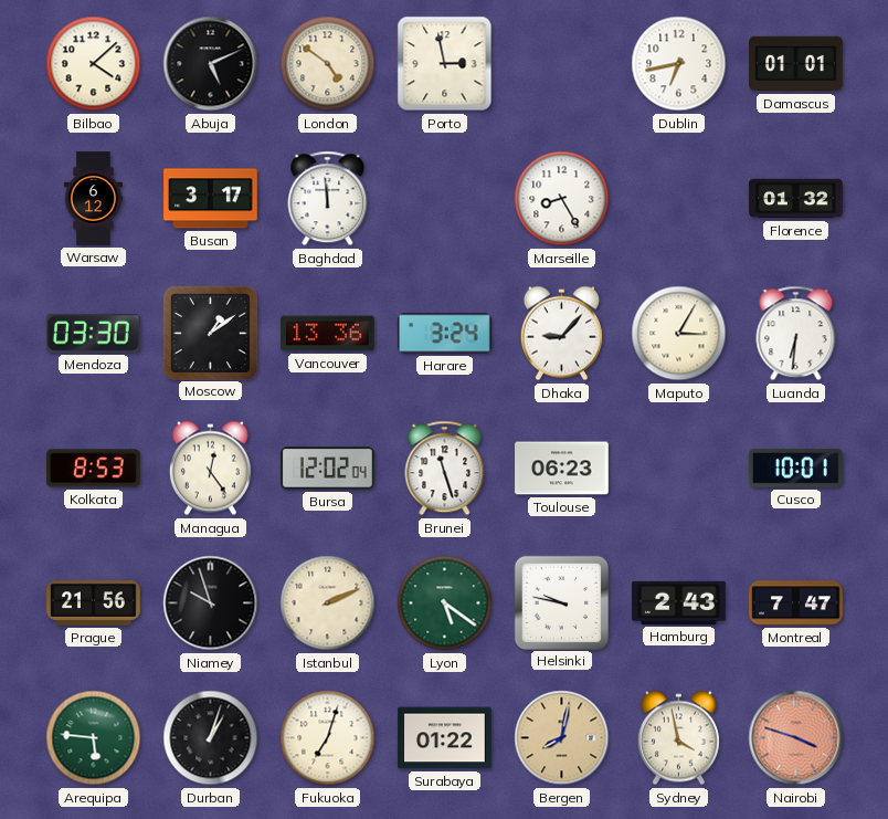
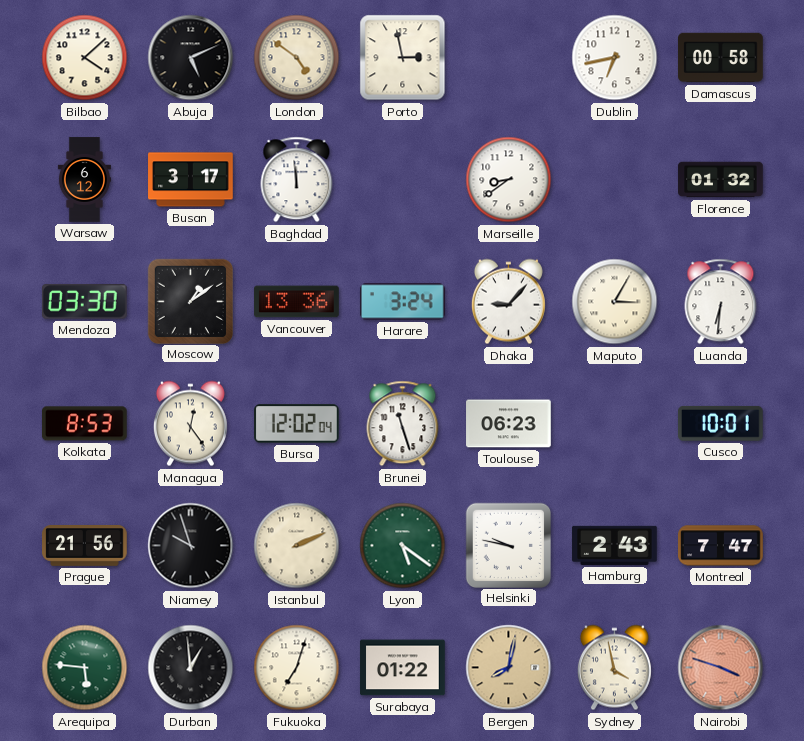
Damascus: 01:01 -> 00:58 (721, 58)
Marseille: 8:25 -> 8:39 (509, 180)
Durban: 1:03 -> 12:59 (191, 668)
